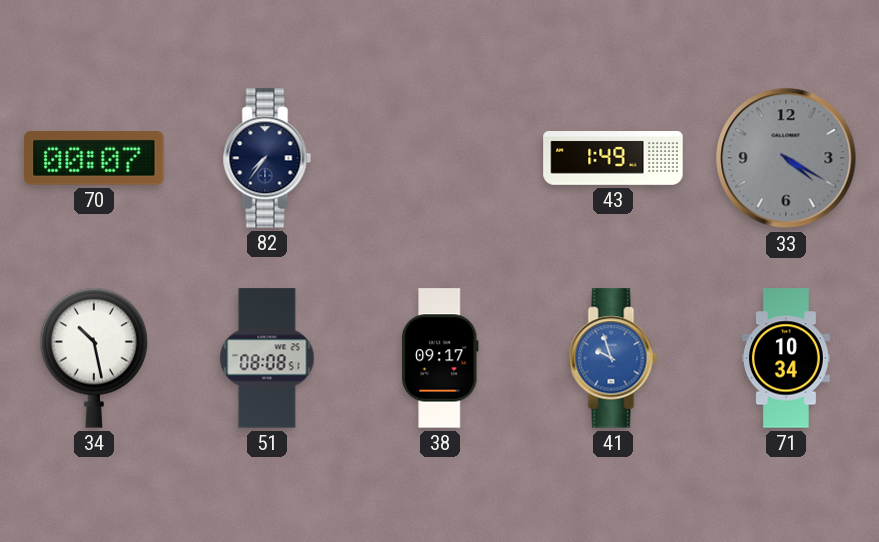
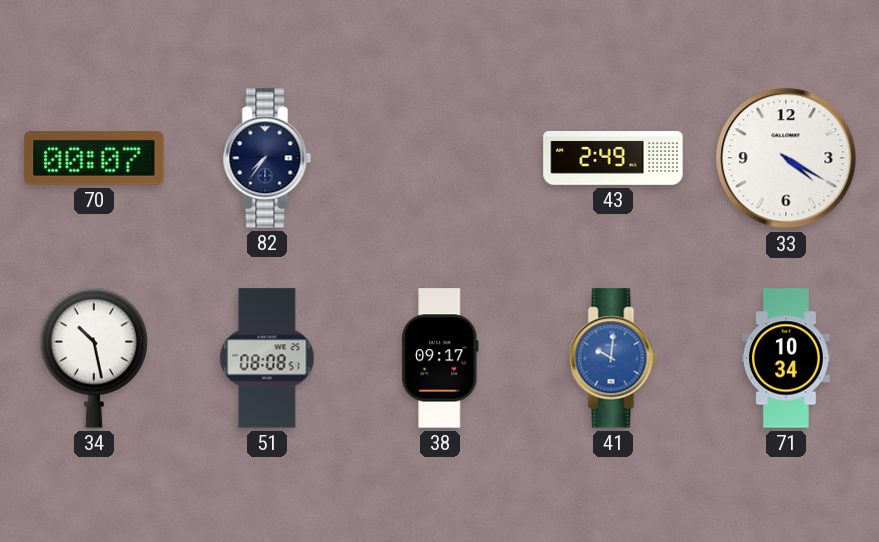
43: 1:49 -> 2:49 (613, 159)
33 dial: grey -> white (786, 158)
41: 9:57 -> 10:01 (613, 358)
